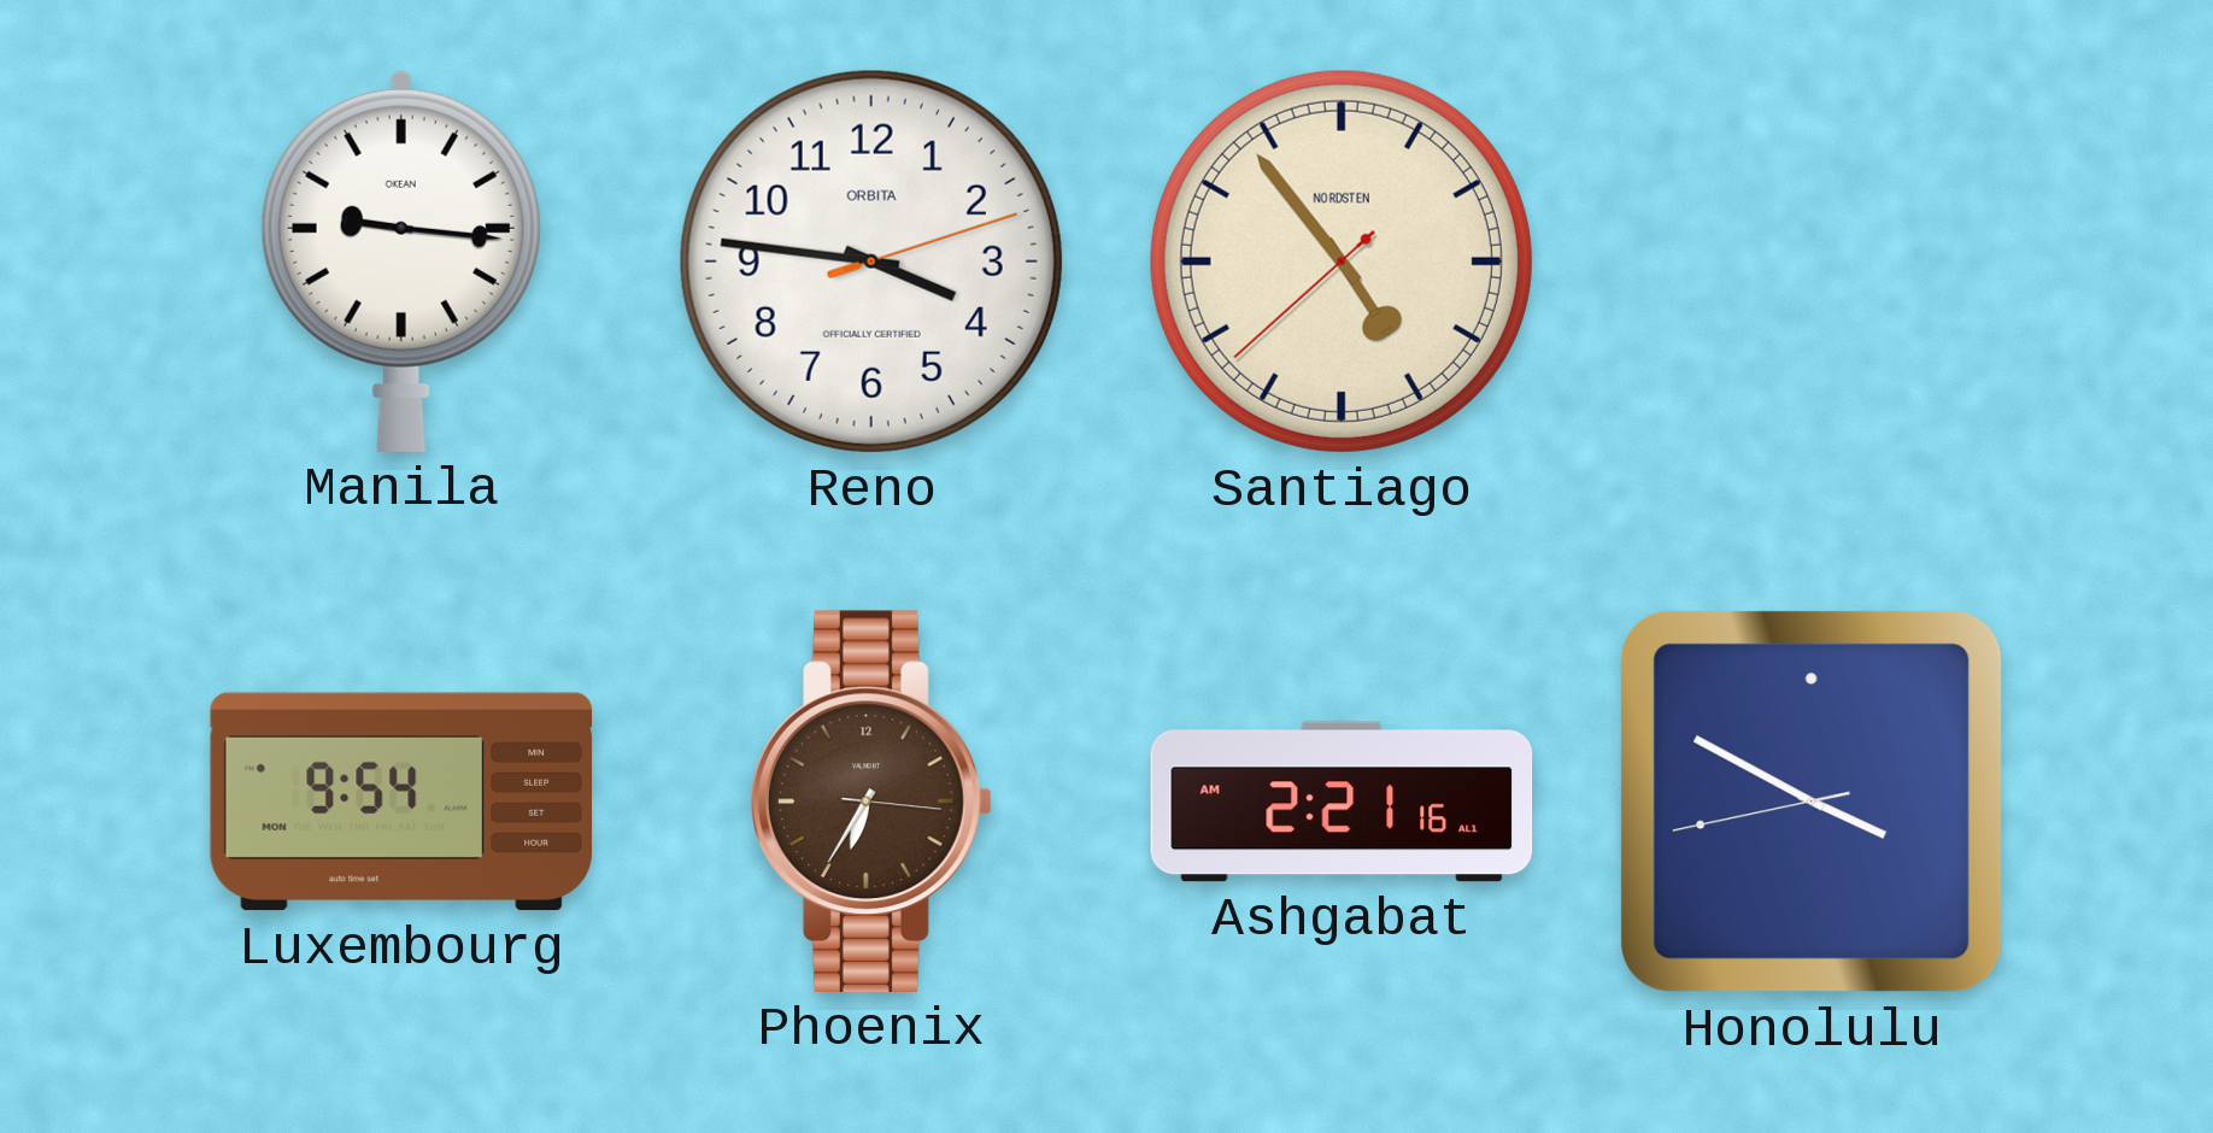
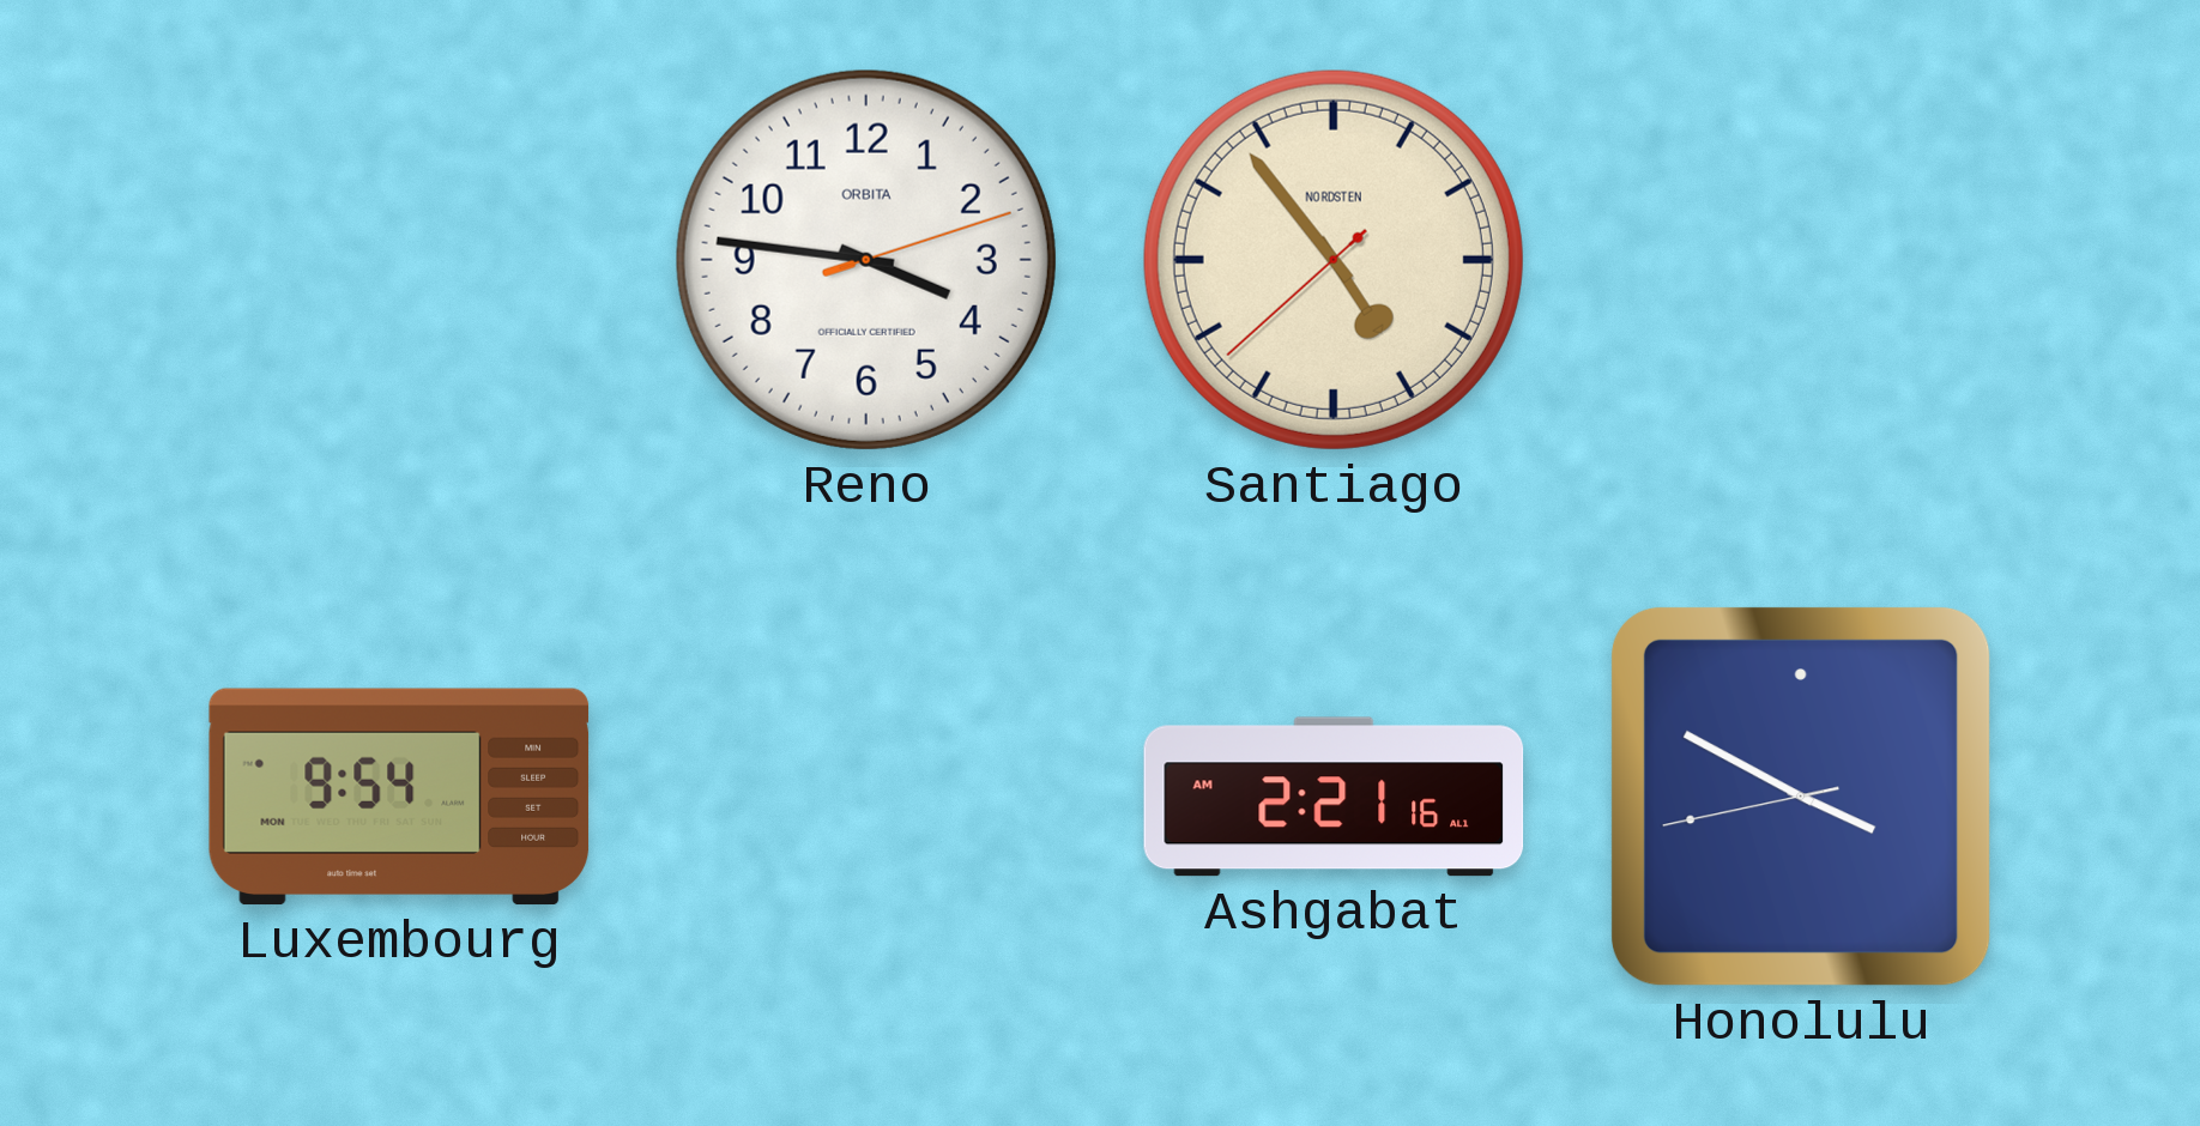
Manila: 9:16 -> none (401, 260)
Phoenix: 6:35 -> none (873, 802)
